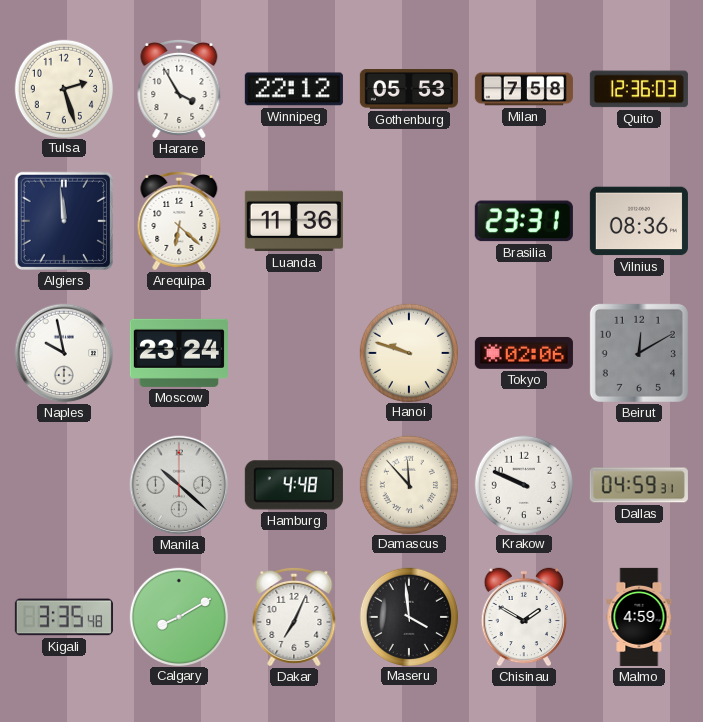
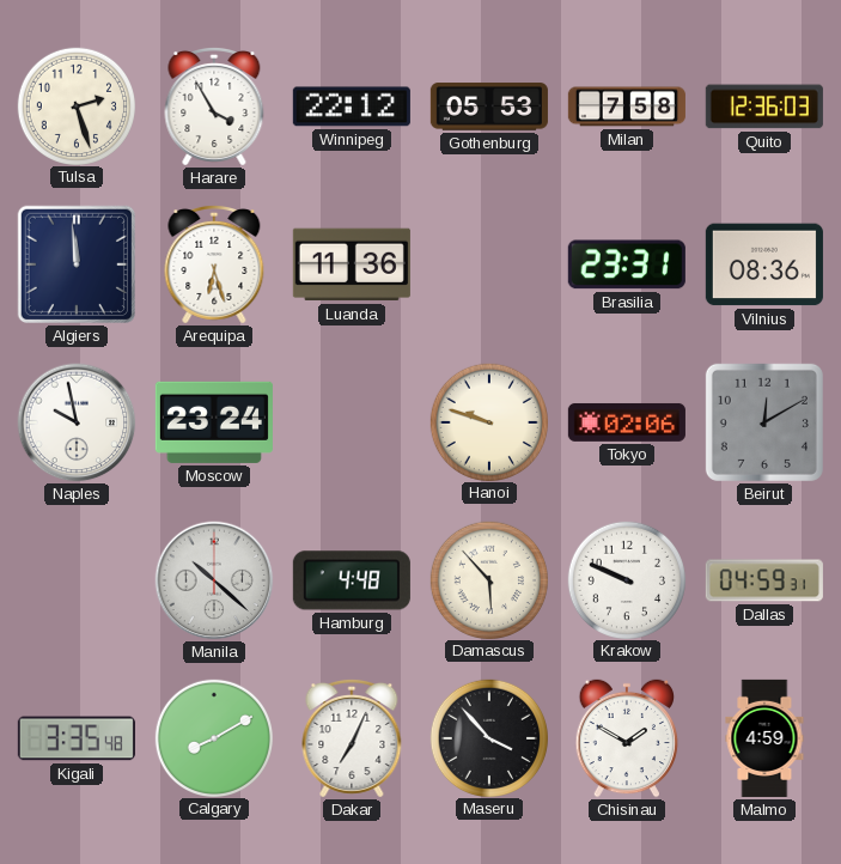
Arequipa: 6:22 -> 6:27 (214, 264)
Damascus: 11:53 -> 5:53 (488, 579)
Maseru: 3:59 -> 3:53 (488, 737)
